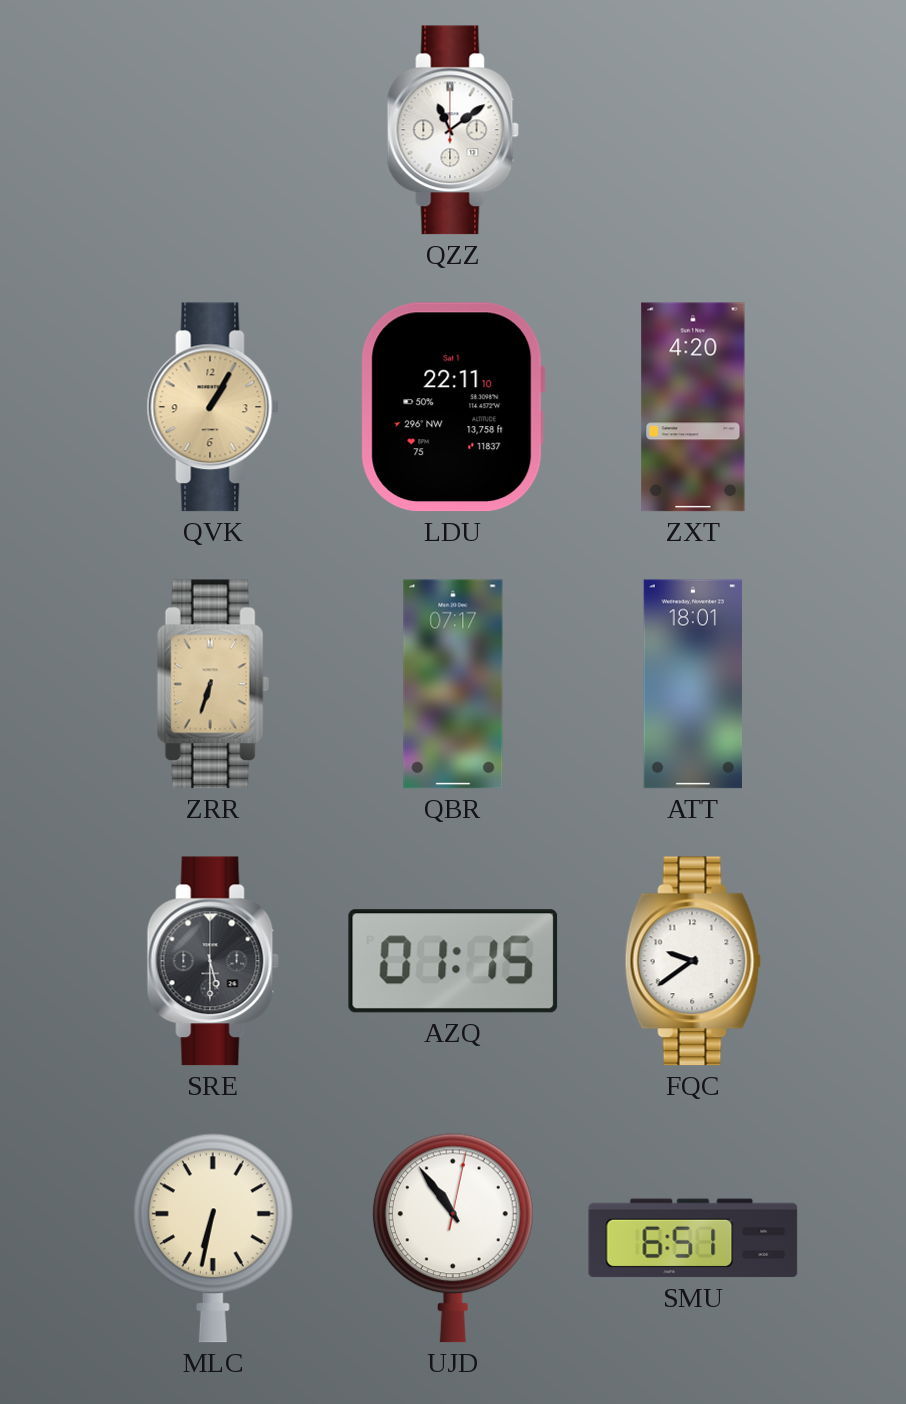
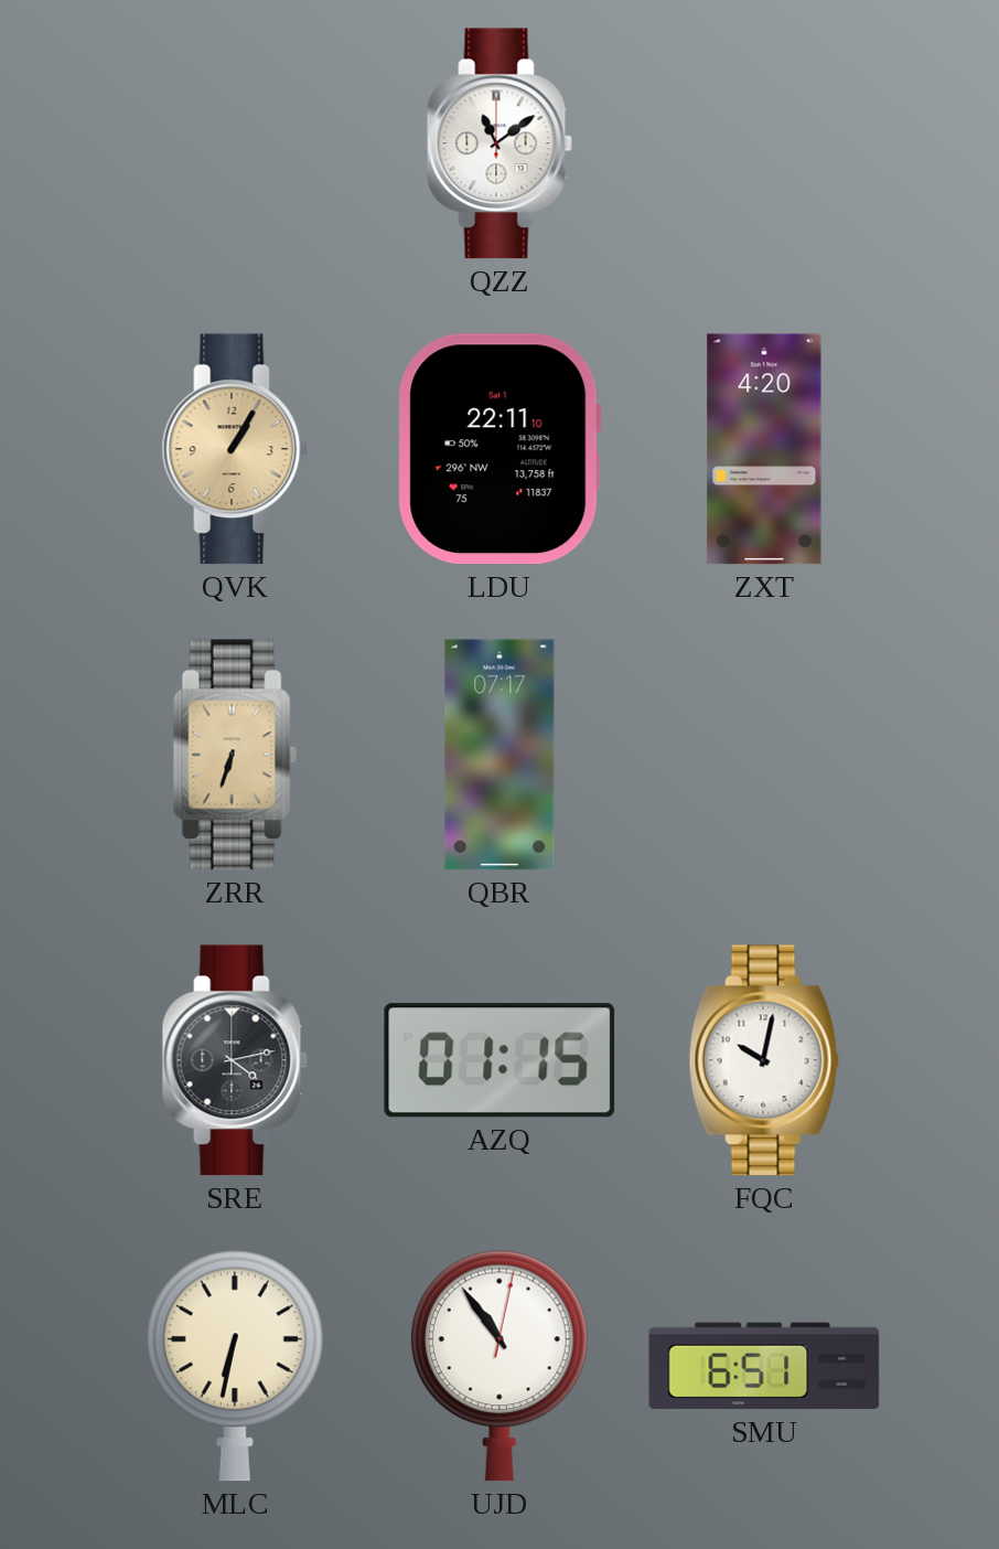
ATT: 18:01 -> none (693, 684)
SRE: 5:30 -> 4:13 (235, 1060)
FQC: 9:39 -> 10:02 (764, 1060)
